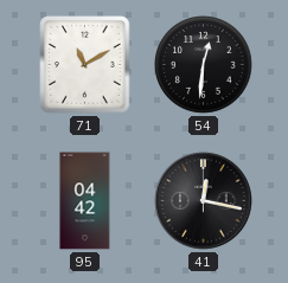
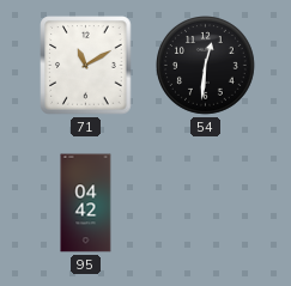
41: 12:17 -> none (204, 201)
